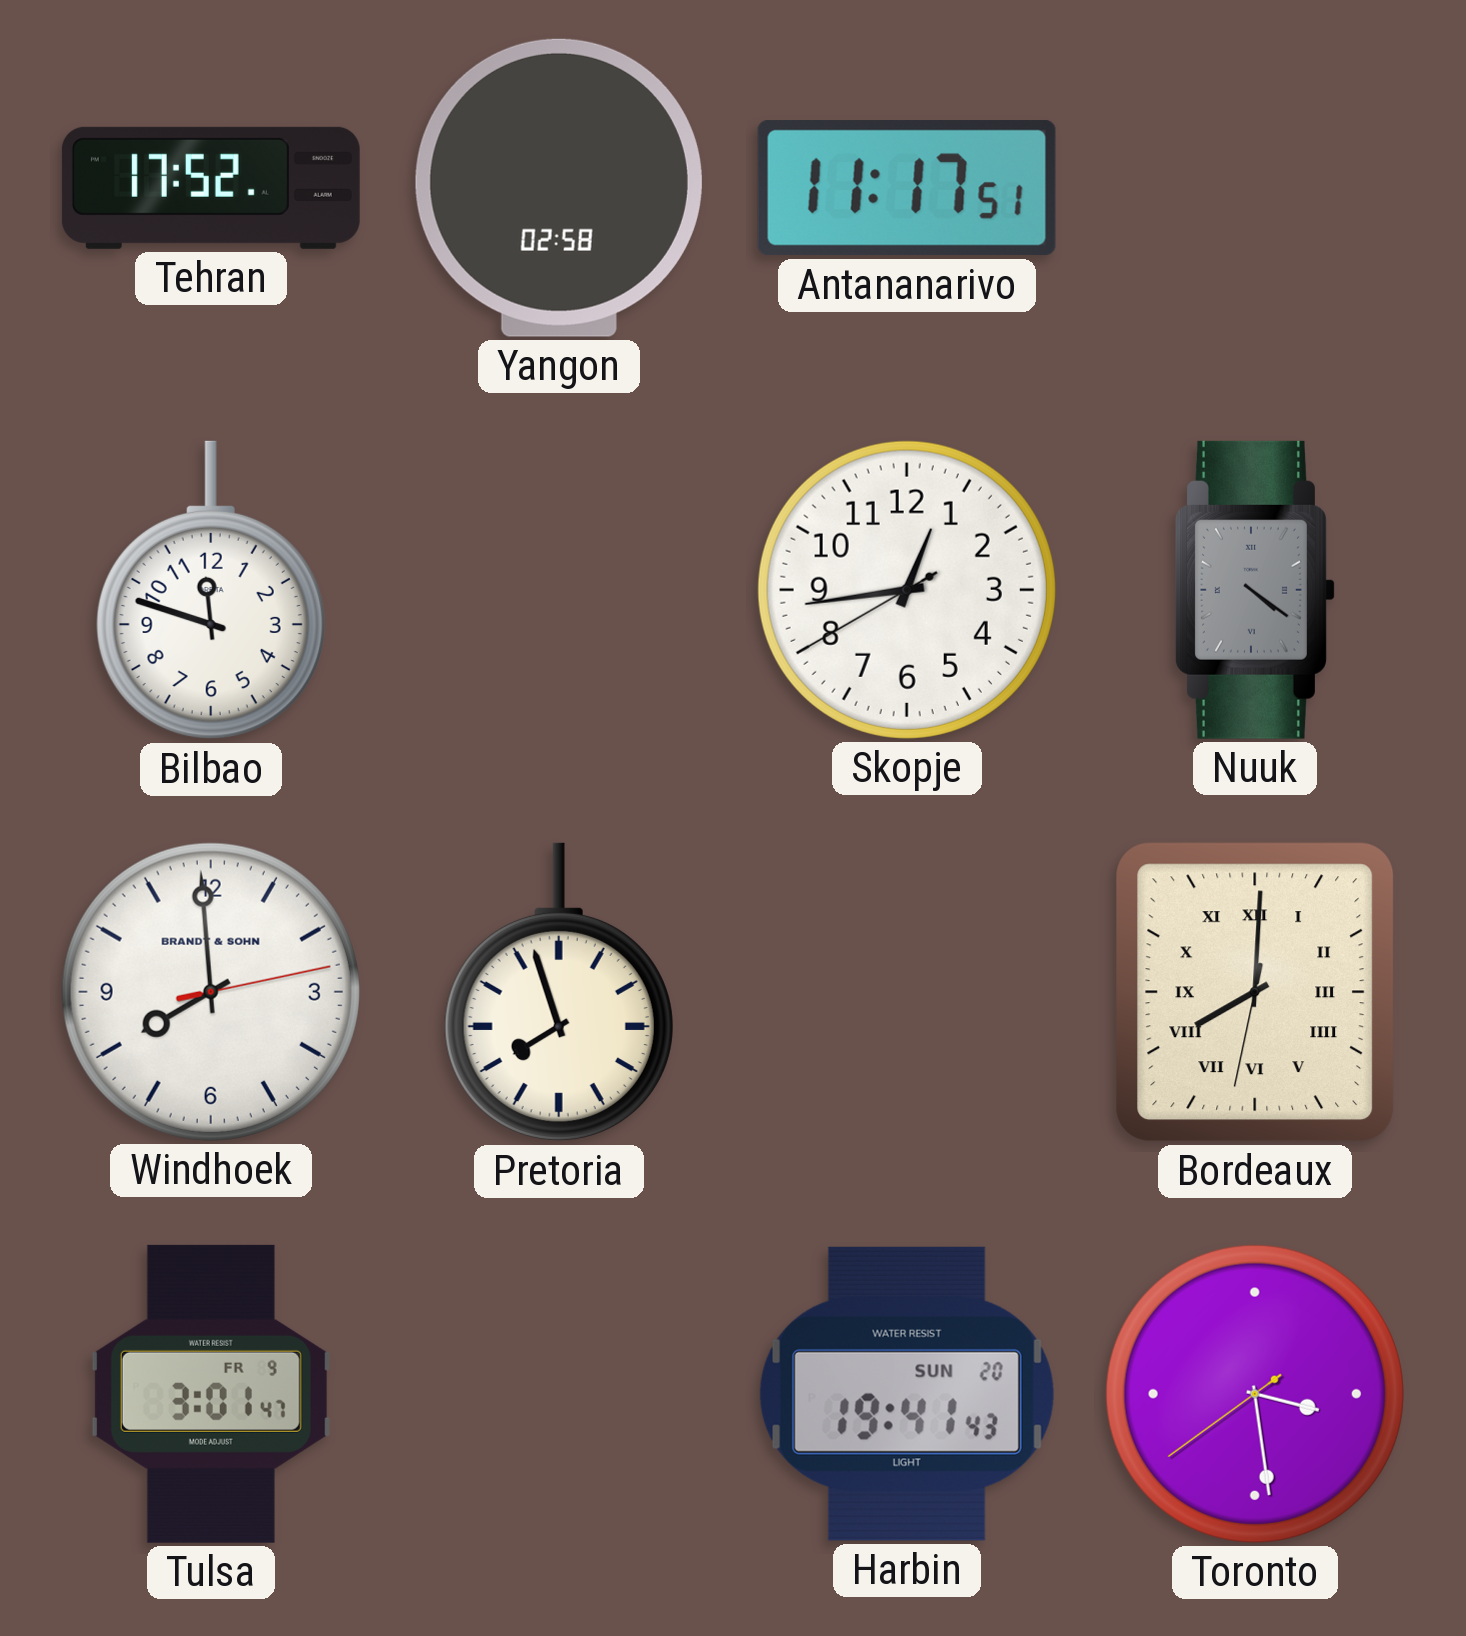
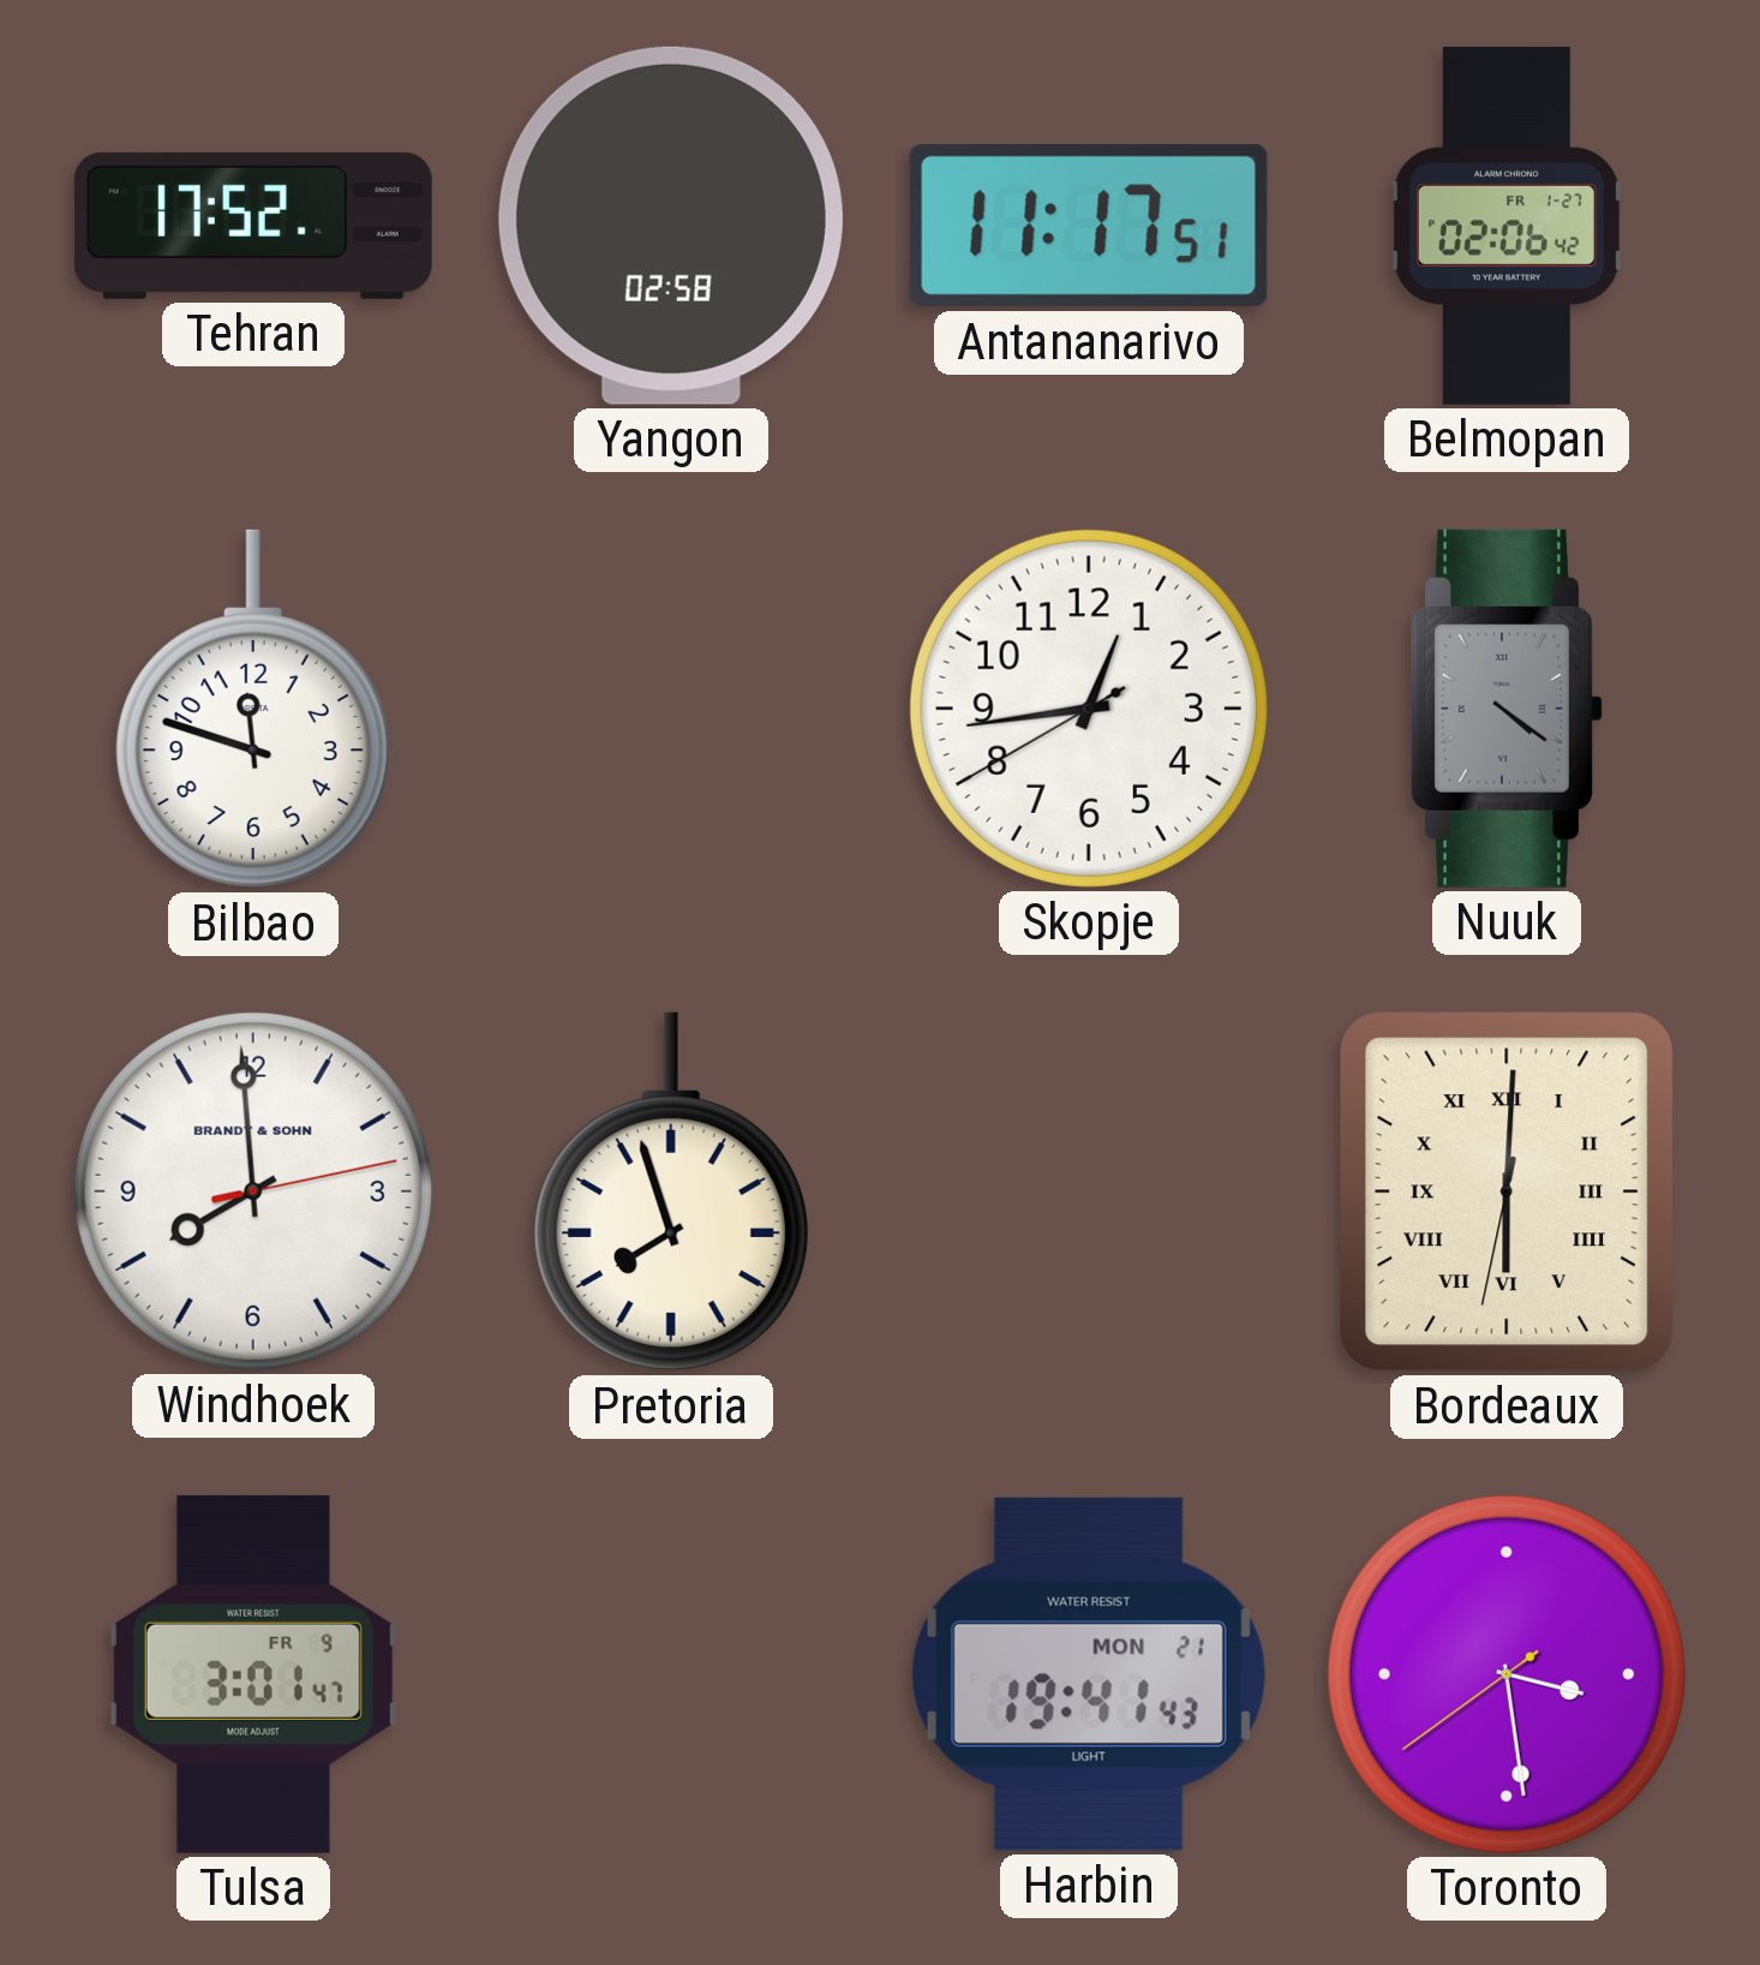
Belmopan: none -> 02:06 (1507, 226)
Bordeaux: 8:00 -> 6:00 (1507, 1191)
Harbin date: SUN 20 -> MON 21 (1089, 1674)
